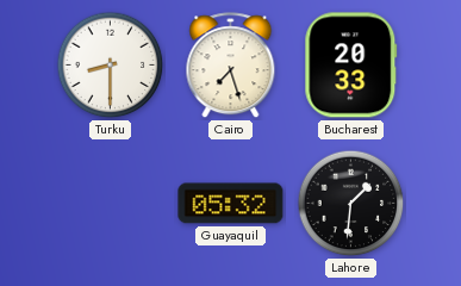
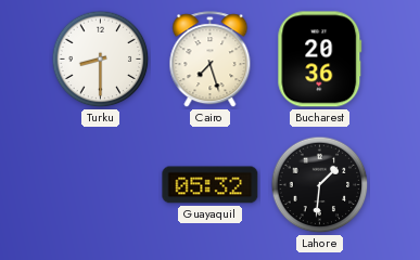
Bucharest: 20:33 -> 20:36 (320, 60)
